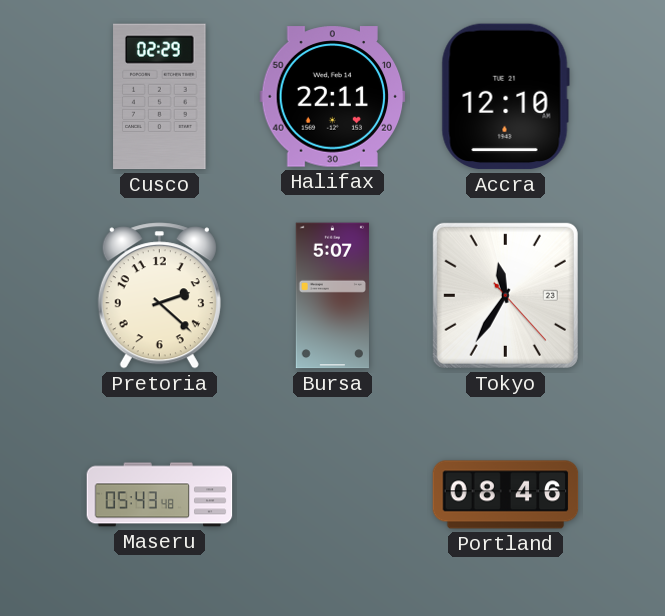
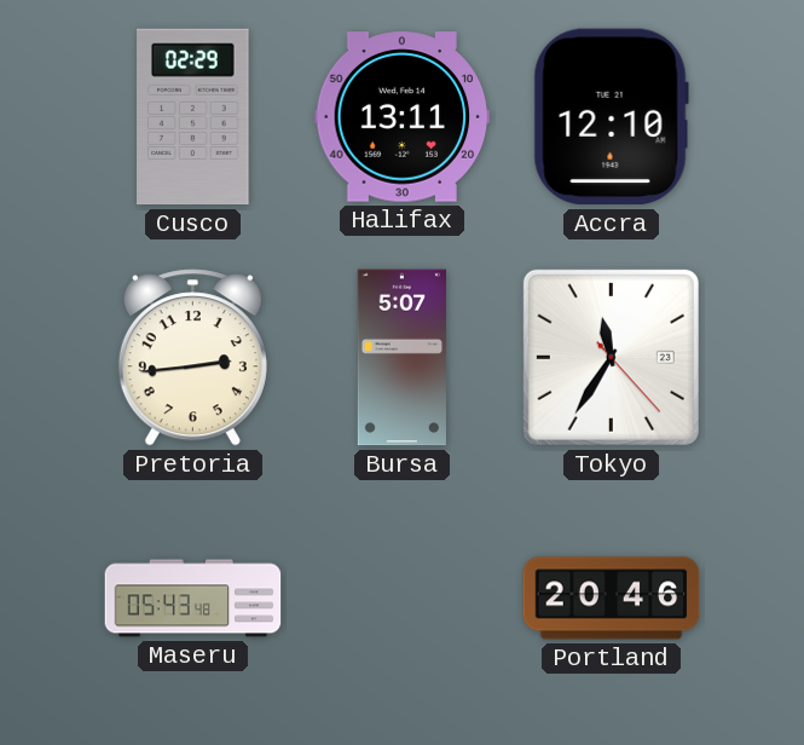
Halifax: 22:11 -> 13:11 (403, 117)
Pretoria: 2:22 -> 2:44 (192, 358)
Portland: 08:46 -> 20:46 (612, 599)
